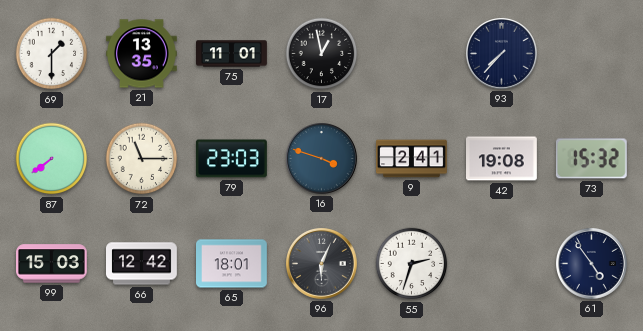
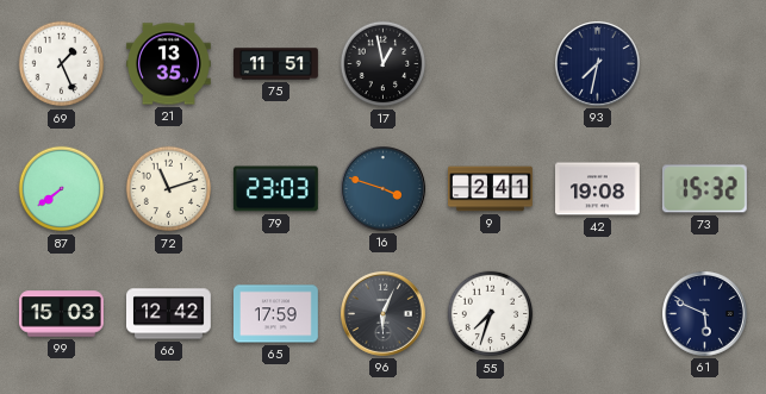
69: 1:30 -> 1:26 (62, 64)
75: 11:01 -> 11:51 (276, 64)
93: 7:37 -> 7:32 (598, 64)
72: 11:15 -> 11:12 (169, 189)
65: 18:01 -> 17:59 (276, 314)
55: 2:33 -> 7:33 (491, 314)
61: 4:54 -> 5:49 (705, 314)
